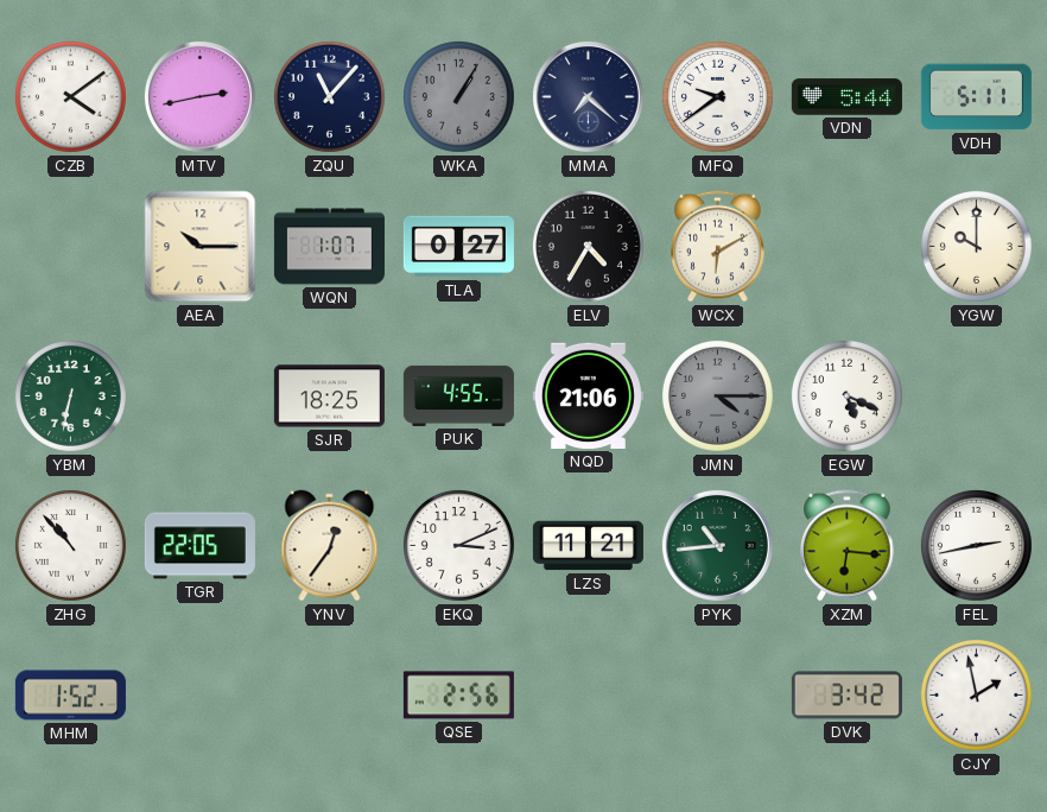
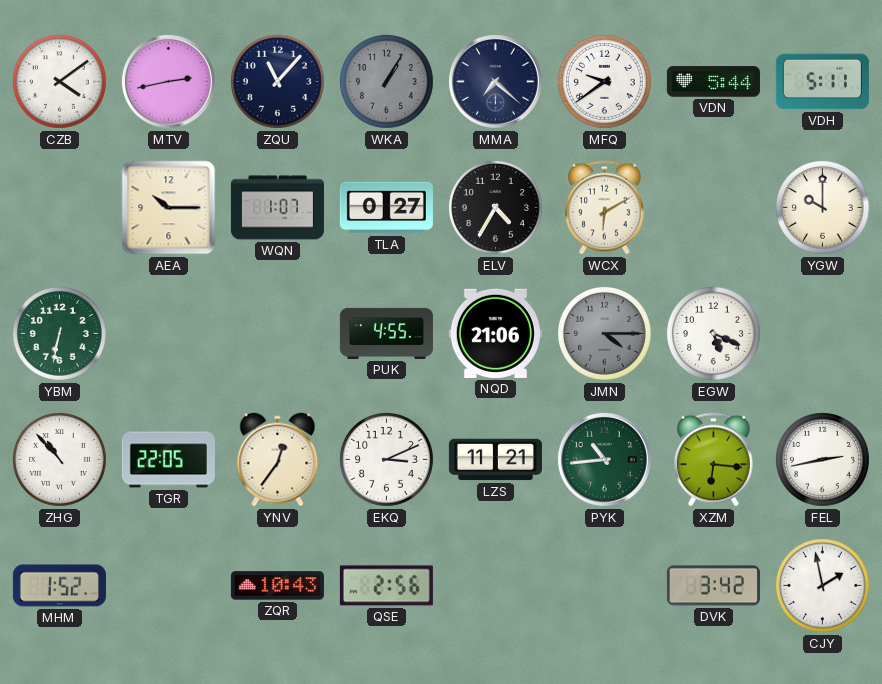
SJR: 18:25 -> none (329, 397)
ZQR: none -> 10:43 (277, 586)
